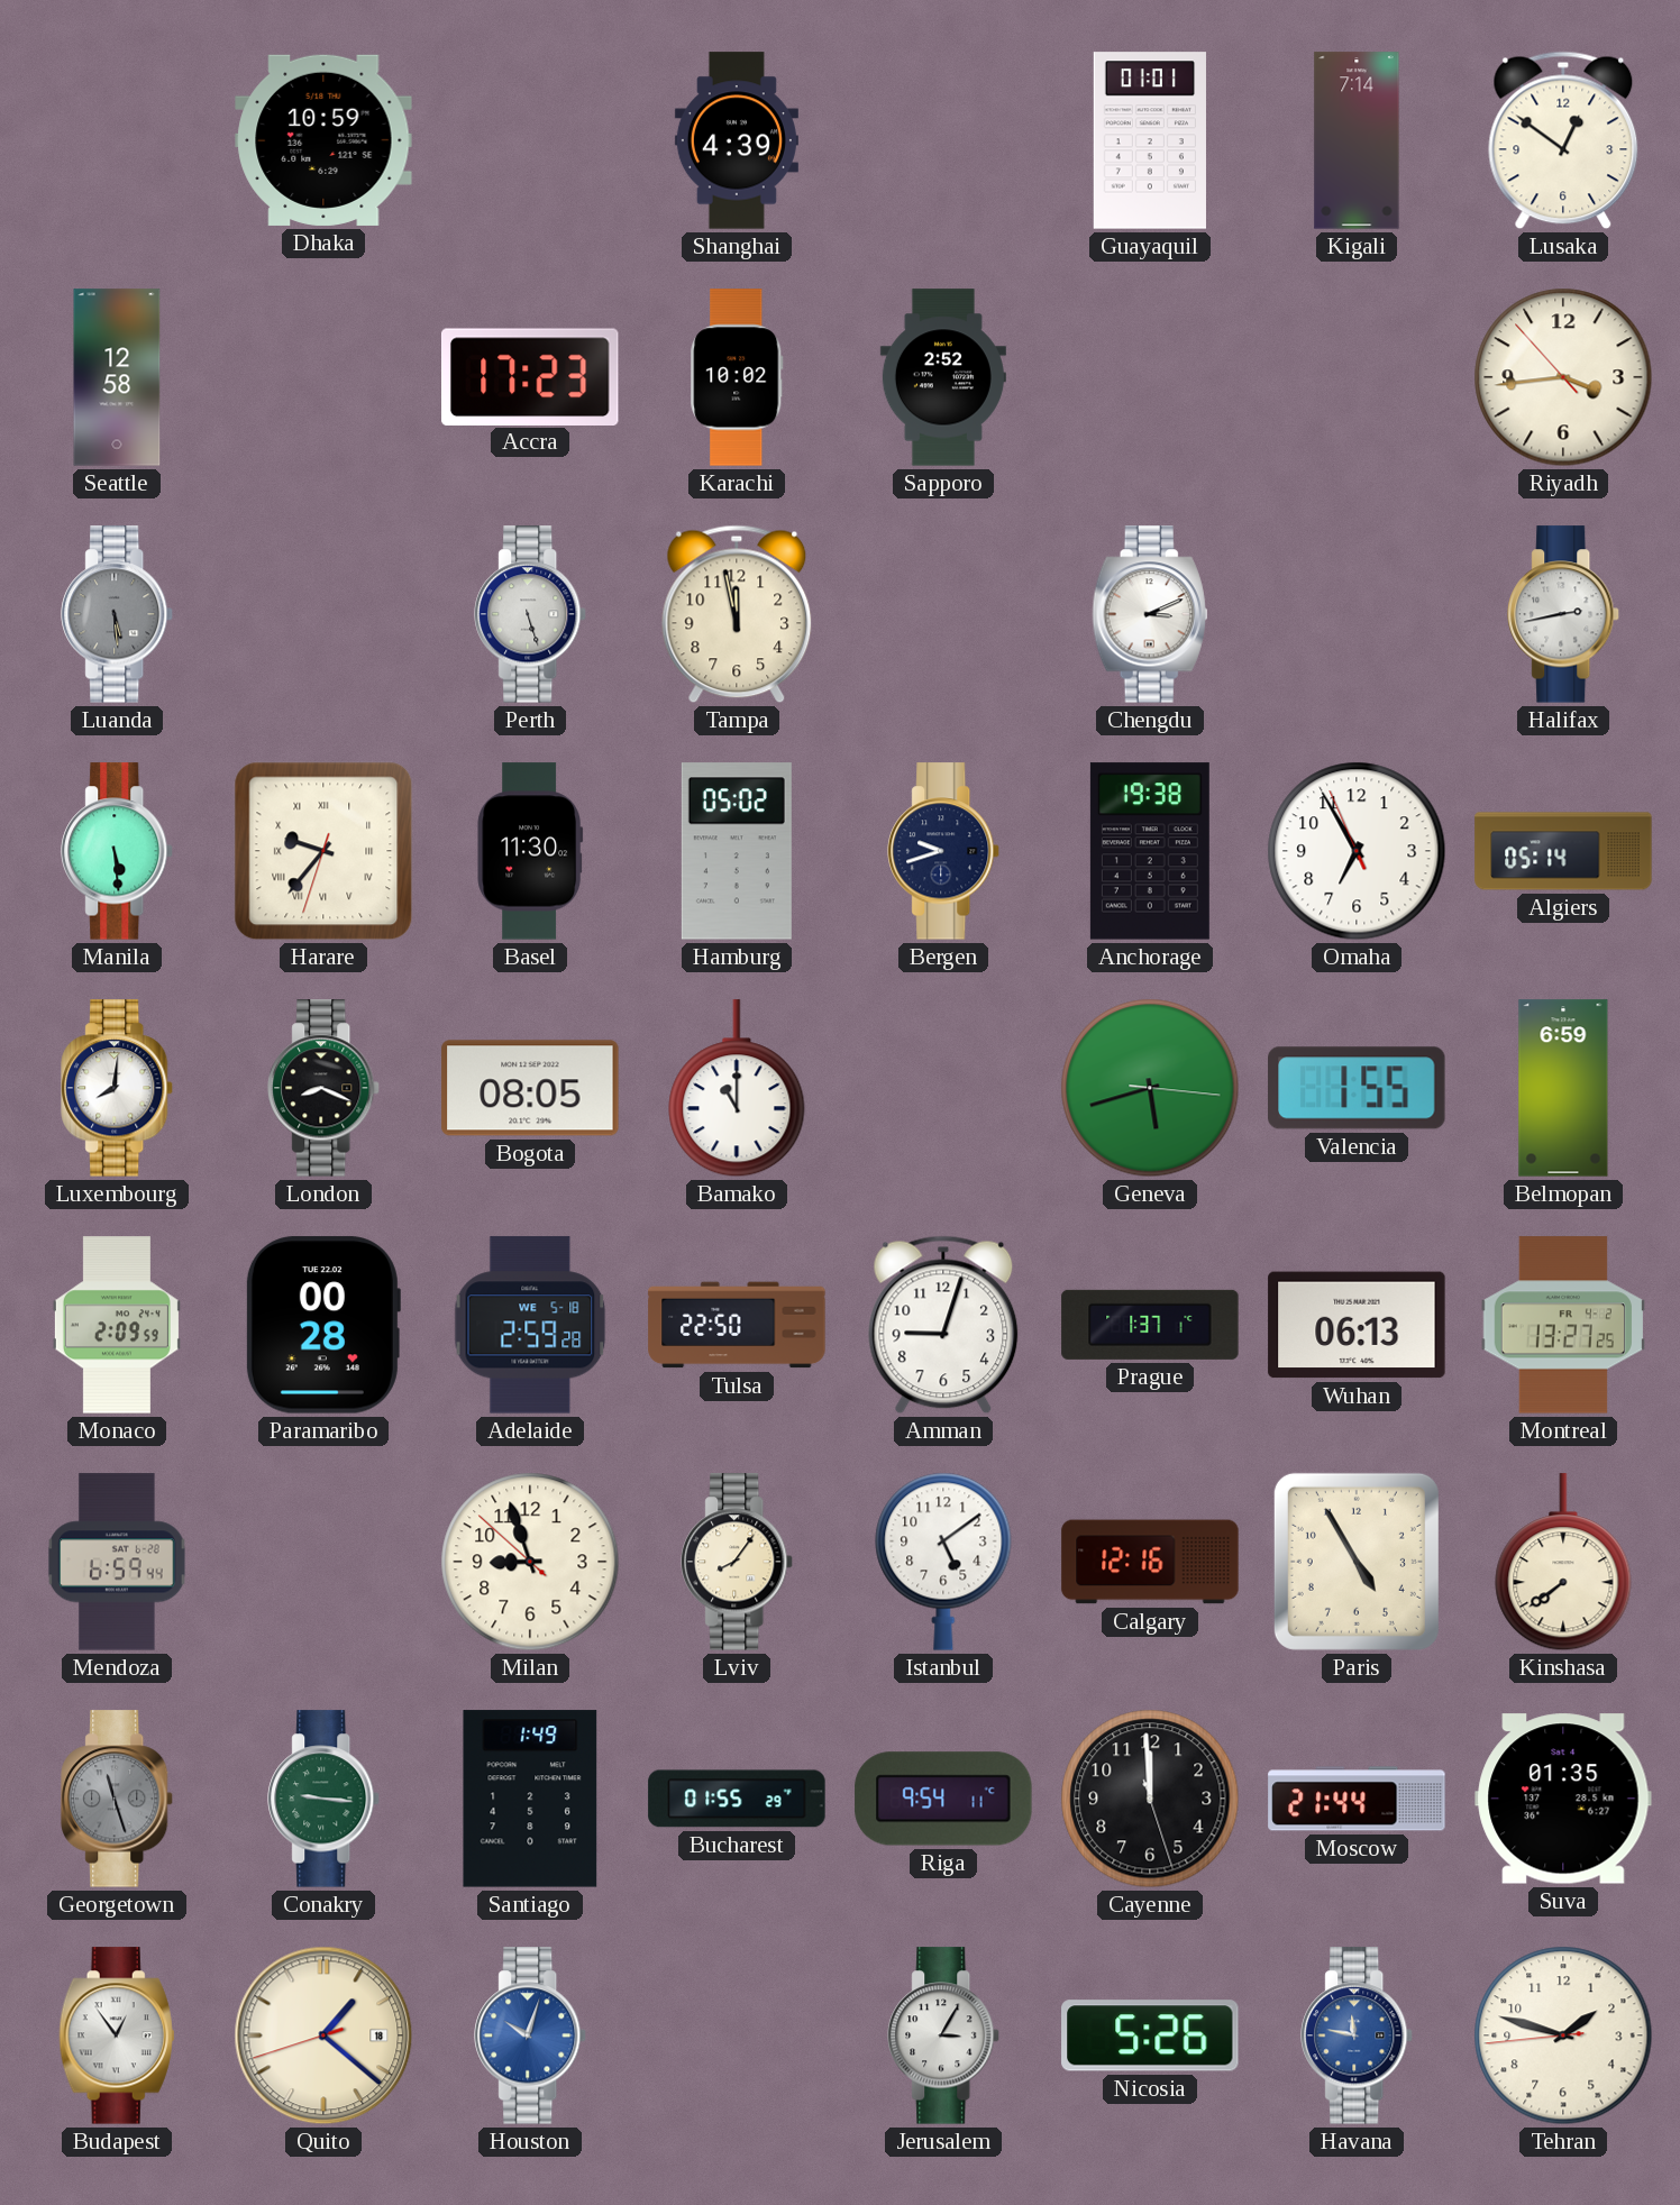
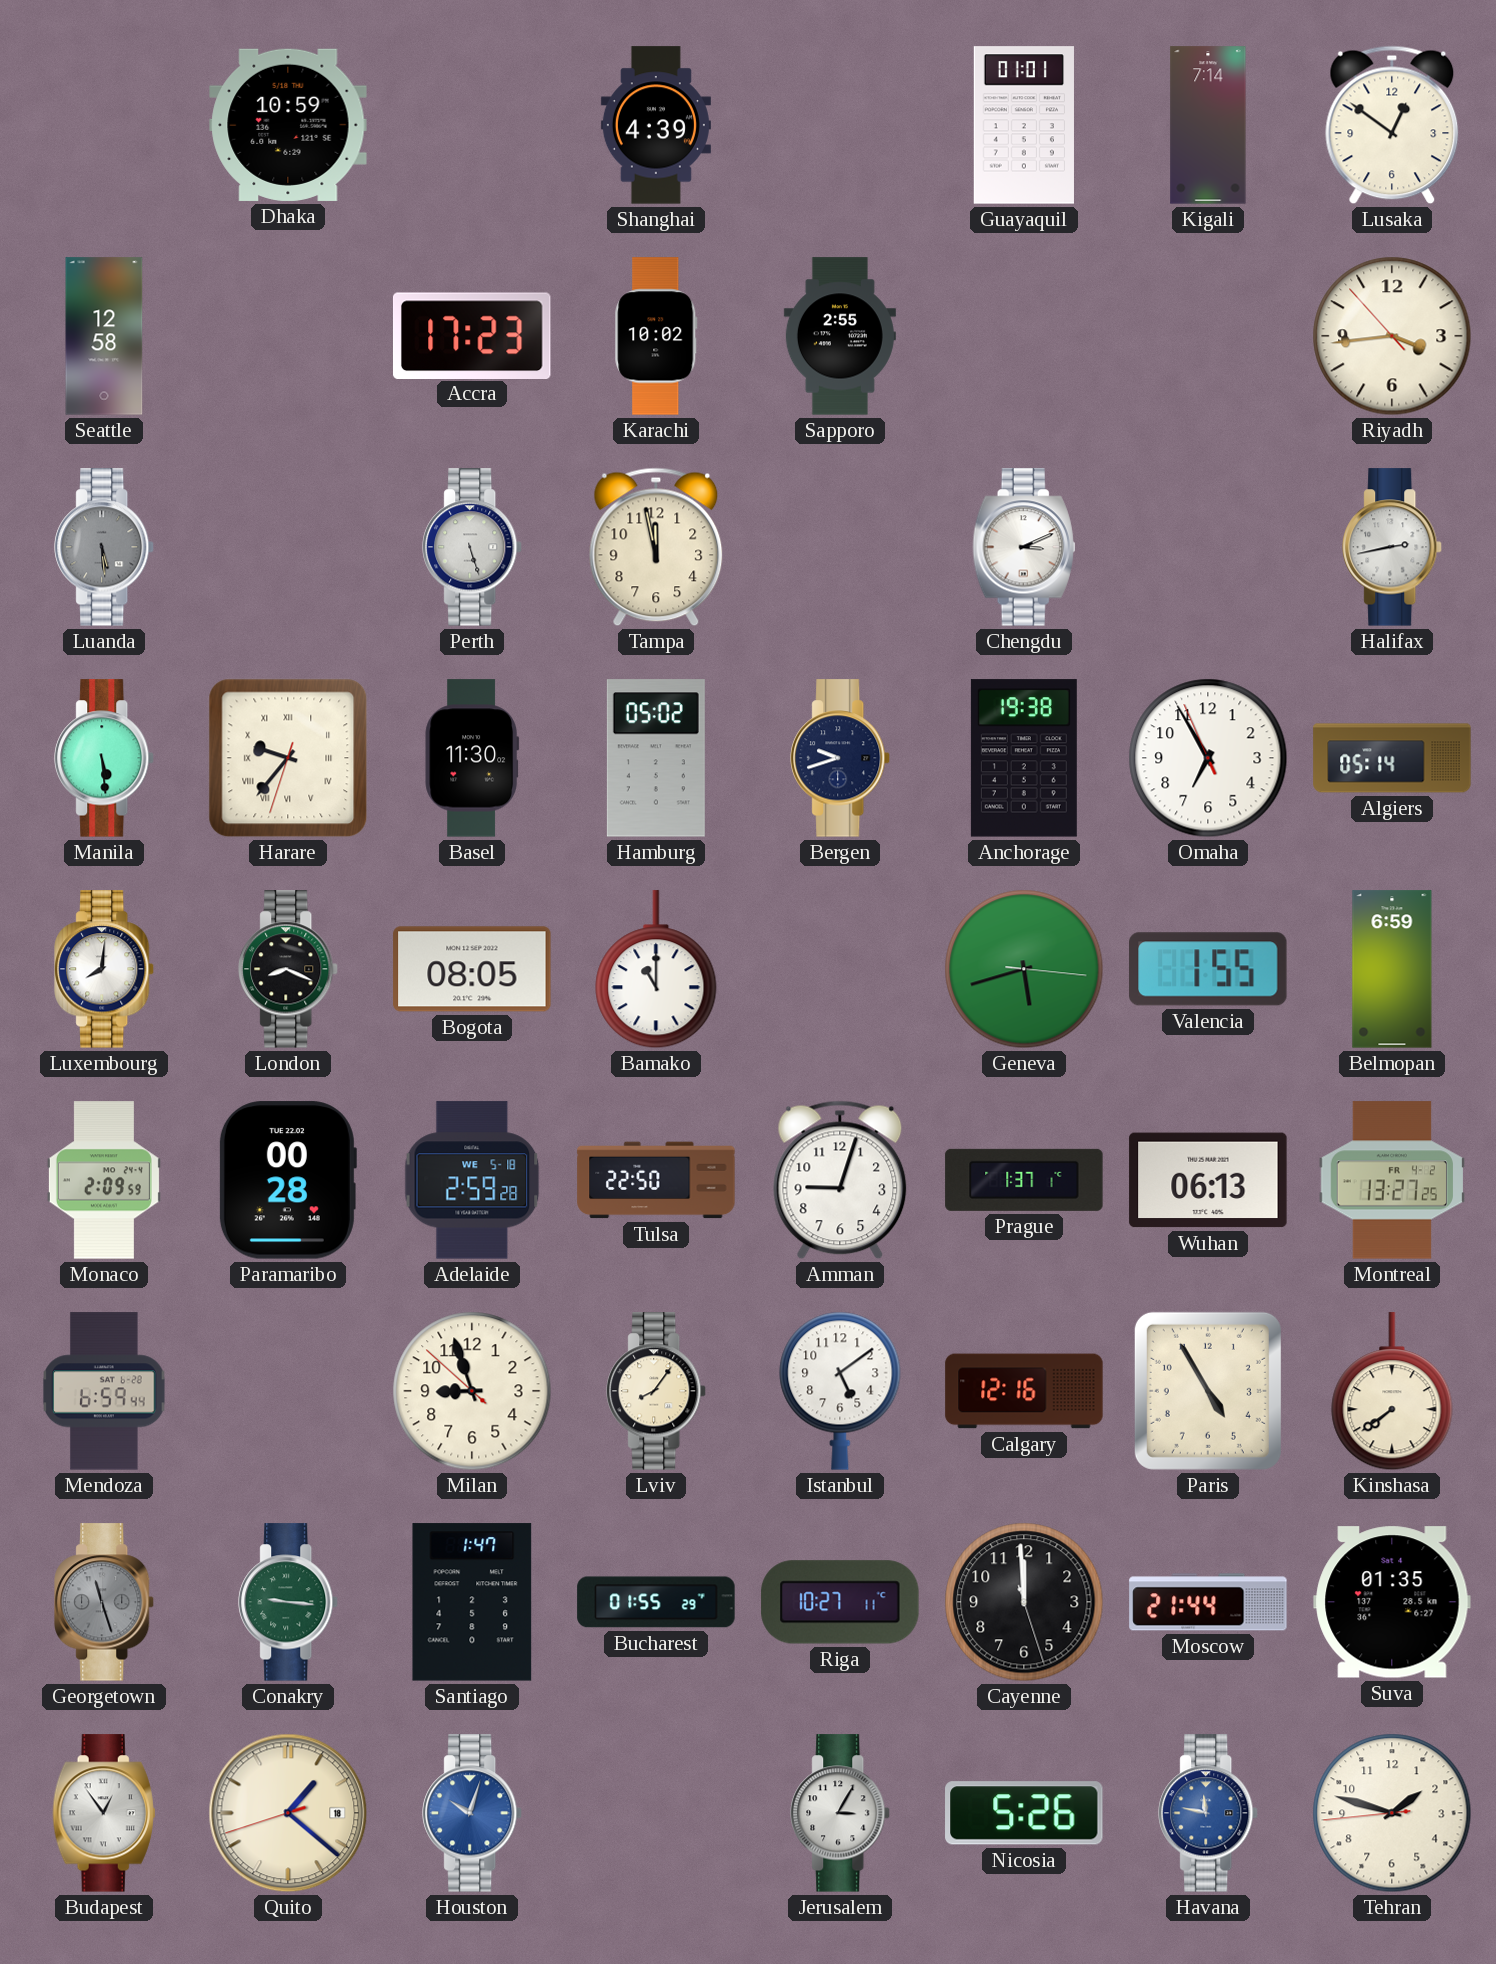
Sapporo: 2:52 -> 2:55 (840, 336)
Santiago: 1:49 -> 1:47 (472, 1602)
Riga: 9:54 -> 10:27 (840, 1602)
